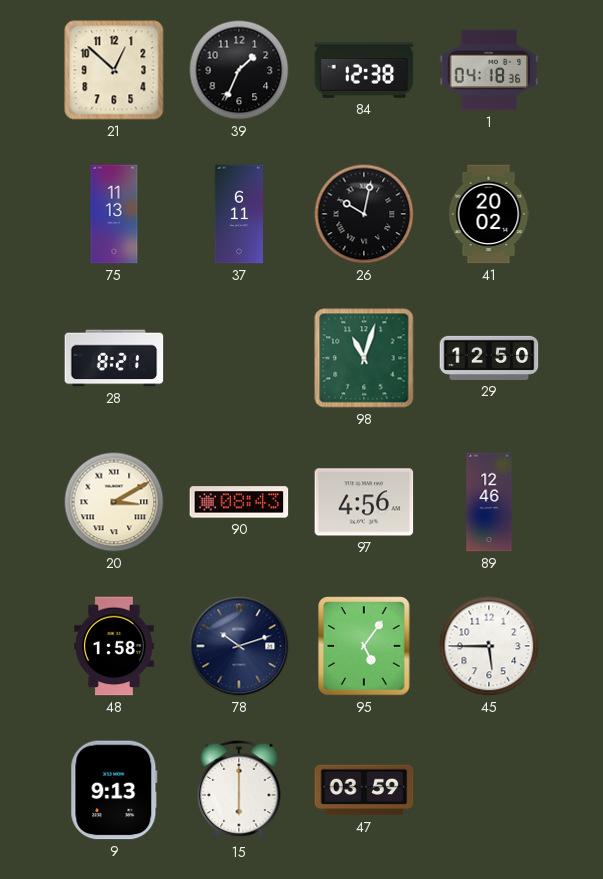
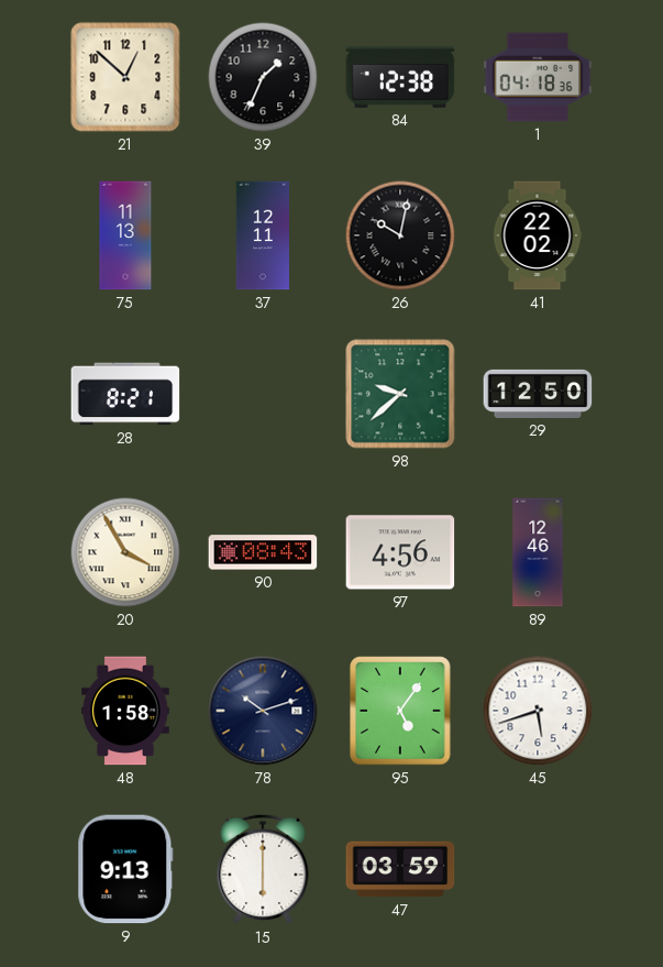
37: 6:11 -> 12:11 (263, 235)
41: 20:02 -> 22:02 (538, 235)
98: 11:03 -> 9:38 (400, 394)
20: 3:10 -> 3:55 (125, 552)
45: 5:45 -> 5:42 (538, 711)
